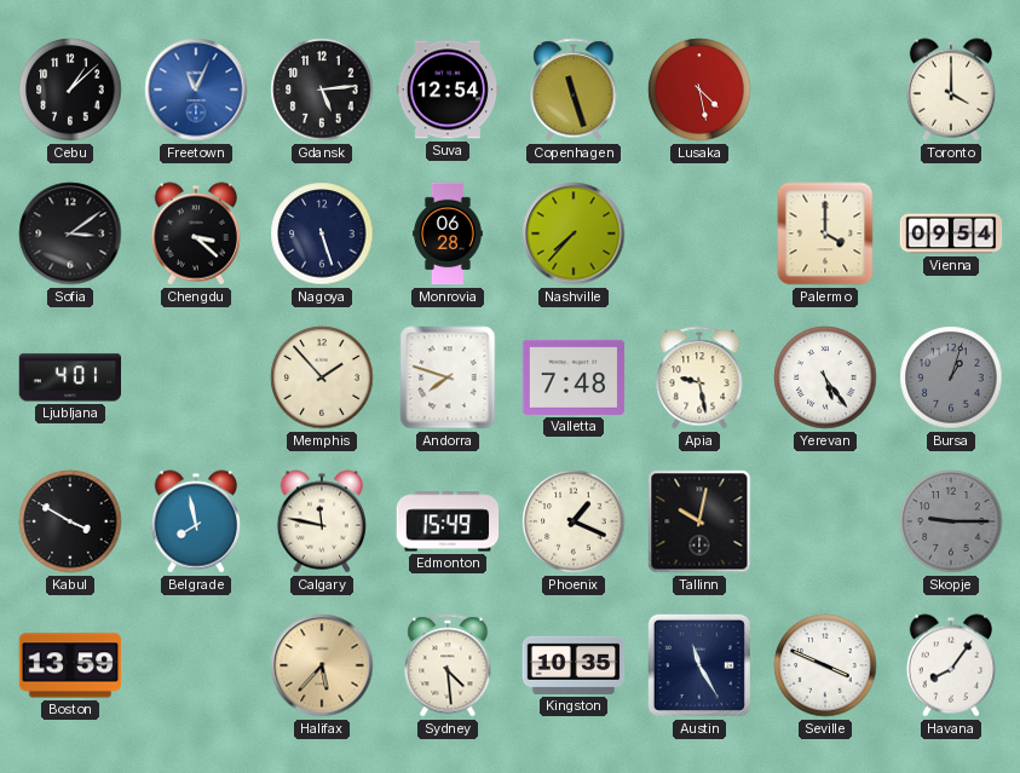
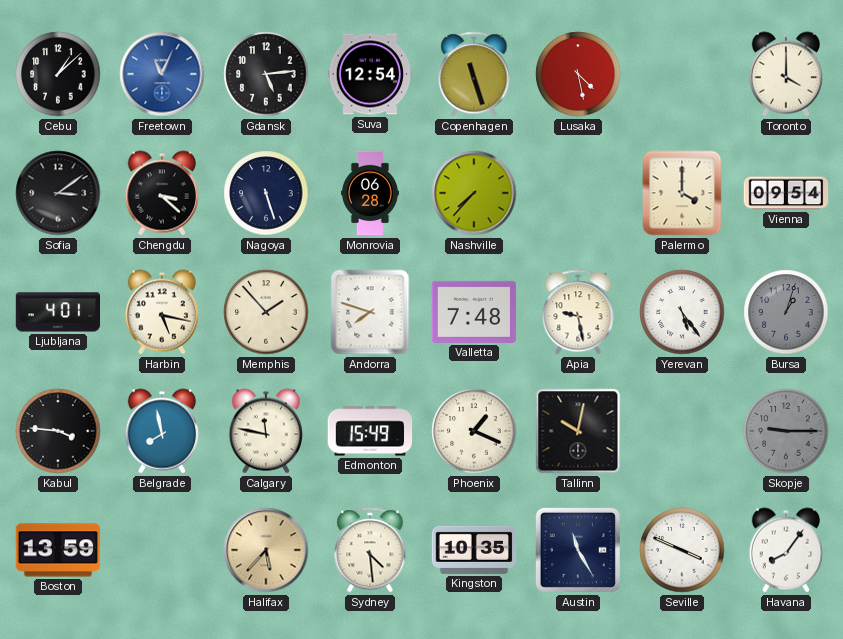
Harbin: none -> 5:17 (161, 312)
Kabul: 3:50 -> 3:46 (58, 431)
